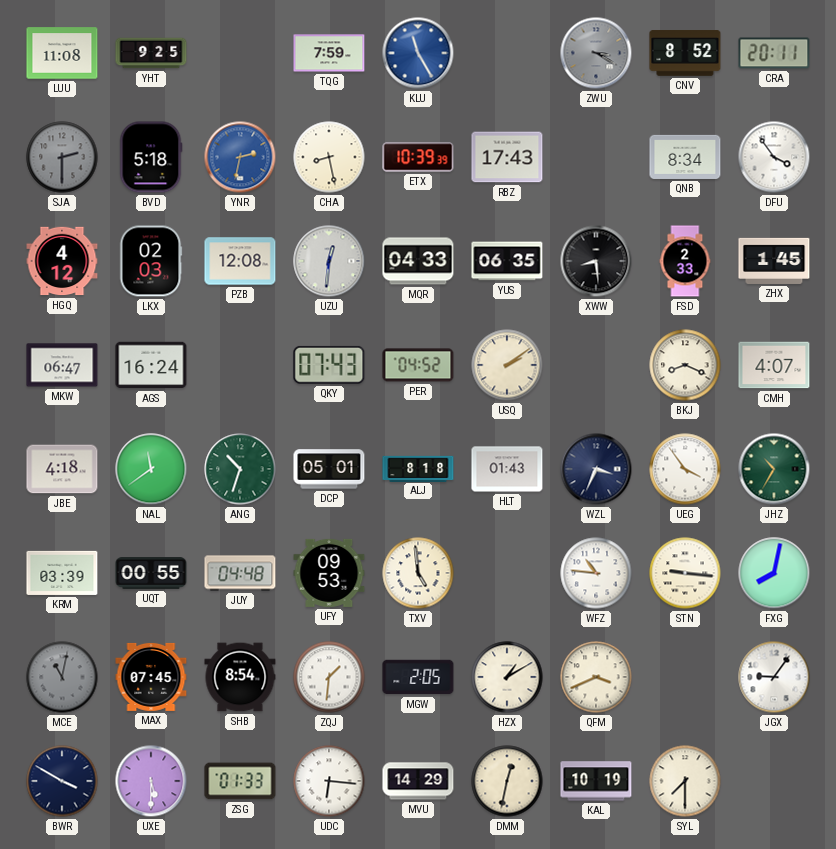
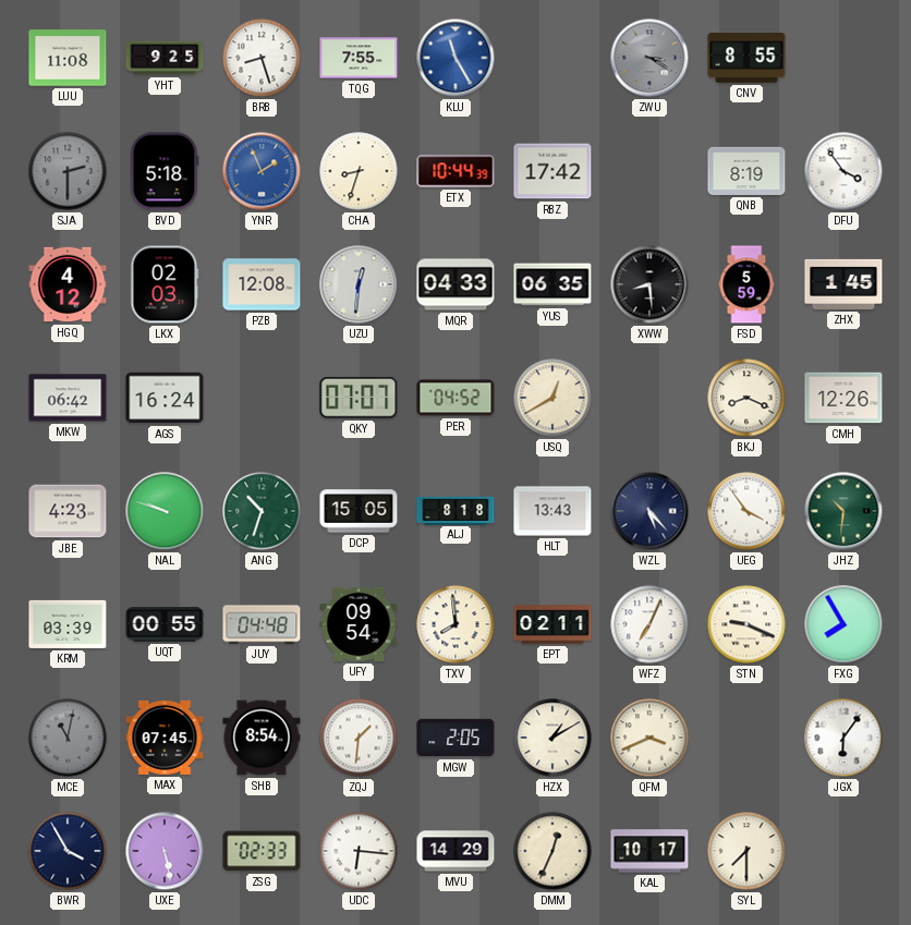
BRB: none -> 8:27 (262, 58)
TQG: 7:59 -> 7:55 (359, 58)
CNV: 8:52 -> 8:55 (746, 58)
CRA: 20:11 -> none (774, 53)
YNR: 2:32 -> 1:56 (262, 171)
CHA: 8:28 -> 8:33 (359, 171)
ETX: 10:39 -> 10:44 (456, 171)
RBZ: 17:43 -> 17:42 (552, 171)
QNB: 8:34 -> 8:19 (746, 171)
FSD: 2:33 -> 5:59 (746, 284)
MKW: 06:47 -> 06:42 (68, 398)
QKY: 07:43 -> 07:07 (359, 398)
USQ: 2:09 -> 12:40 (552, 398)
CMH: 4:07 -> 12:26 (843, 398)
JBE: 4:18 -> 4:23 (68, 511)
NAL: 11:39 -> 9:48 (165, 511)
DCP: 05:01 -> 15:05 (359, 511)
HLT: 01:43 -> 13:43 (552, 511)
WZL: 3:34 -> 5:23 (649, 511)
JHZ: 10:35 -> 10:31 (843, 511)
UFY: 09:53 -> 09:54 (359, 624)
TXV: 4:59 -> 7:59 (456, 624)
EPT: none -> 02:11 (552, 624)
WFZ: 10:46 -> 7:04 (649, 624)
STN: 9:16 -> 9:19 (746, 624)
FXG: 8:02 -> 7:55 (843, 624)
JGX: 9:06 -> 6:06 (843, 738)
BWR: 3:50 -> 3:55 (68, 851)
UXE: 5:30 -> 5:28 (165, 851)
ZSG: 01:33 -> 02:33 (262, 851)
DMM: 12:32 -> 12:34 (552, 851)
KAL: 10:19 -> 10:17 (649, 851)
